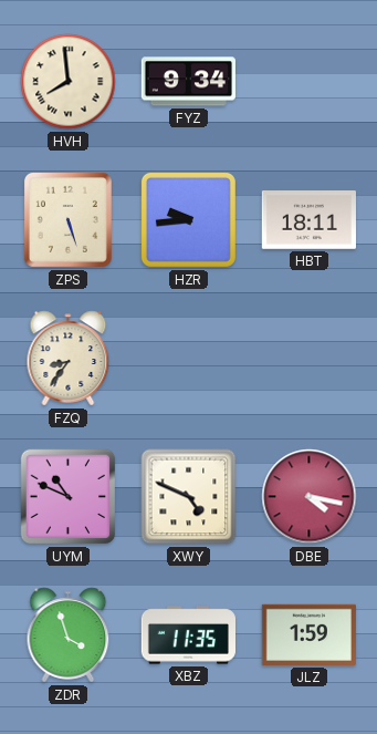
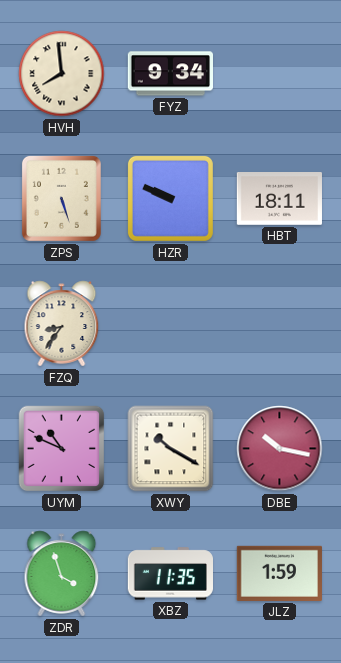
HZR: 9:44 -> 9:49 (170, 198)
XWY: 4:49 -> 10:20 (171, 449)
DBE: 4:17 -> 10:17 (280, 449)
